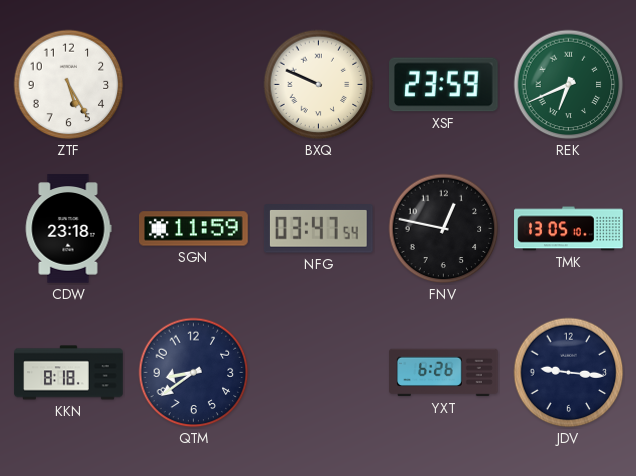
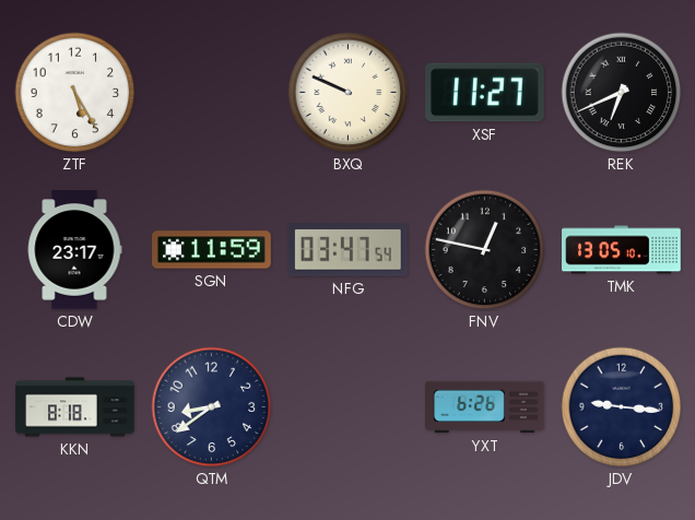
XSF: 23:59 -> 11:27 (485, 93)
REK dial: green -> black (622, 93)
CDW: 23:18 -> 23:17 (74, 250)
